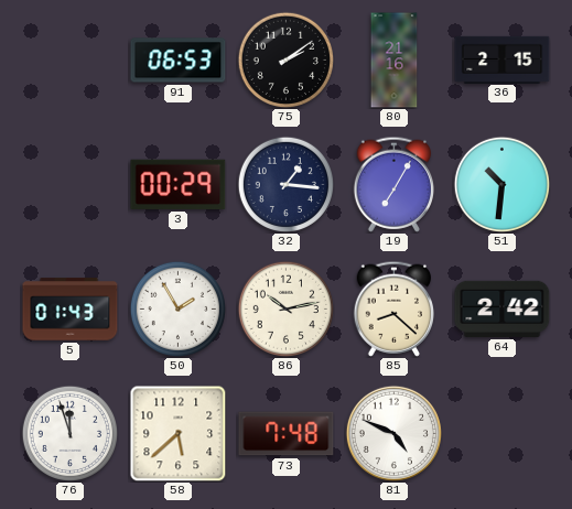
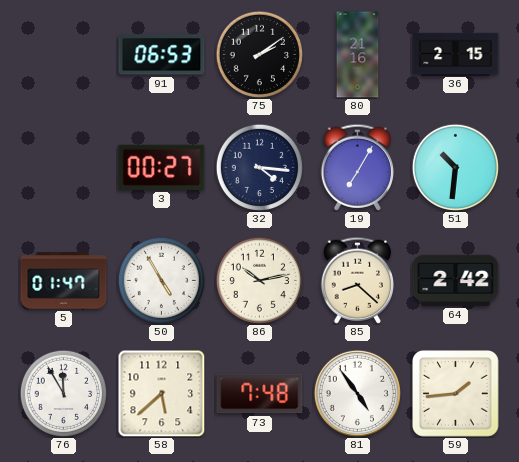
3: 00:29 -> 00:27 (162, 167)
32: 1:16 -> 4:16 (259, 167)
5: 01:43 -> 01:47 (64, 281)
50: 1:55 -> 4:55 (161, 280)
76: 11:57 -> 11:55 (63, 393)
81: 4:49 -> 4:54 (357, 393)
59: none -> 1:44 (456, 394)
